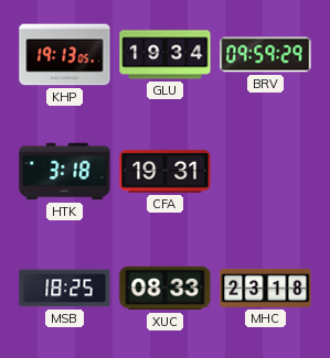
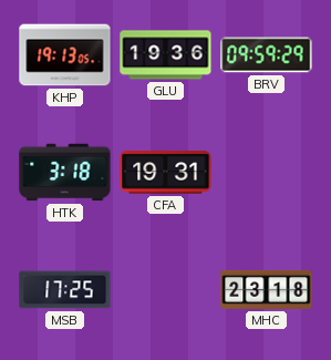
GLU: 19:34 -> 19:36 (166, 55)
MSB: 18:25 -> 17:25 (65, 290)
XUC: 08:33 -> none (166, 289)
